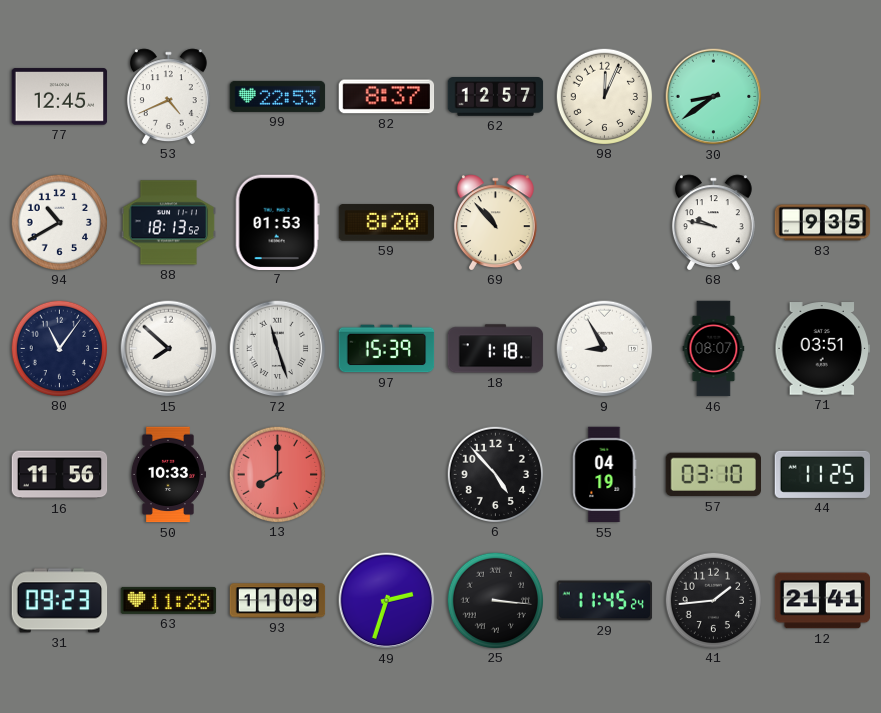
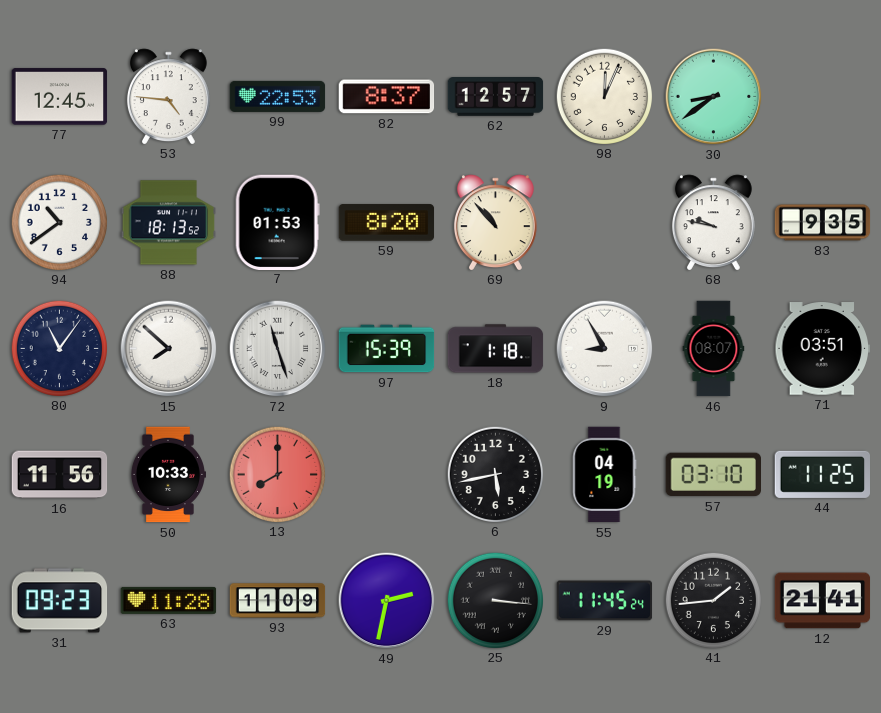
53: 4:41 -> 4:46 (168, 96)
94: 10:40 -> 10:39 (59, 222)
6: 4:53 -> 5:43 (495, 474)
49: 2:33 -> 2:32 (387, 601)
